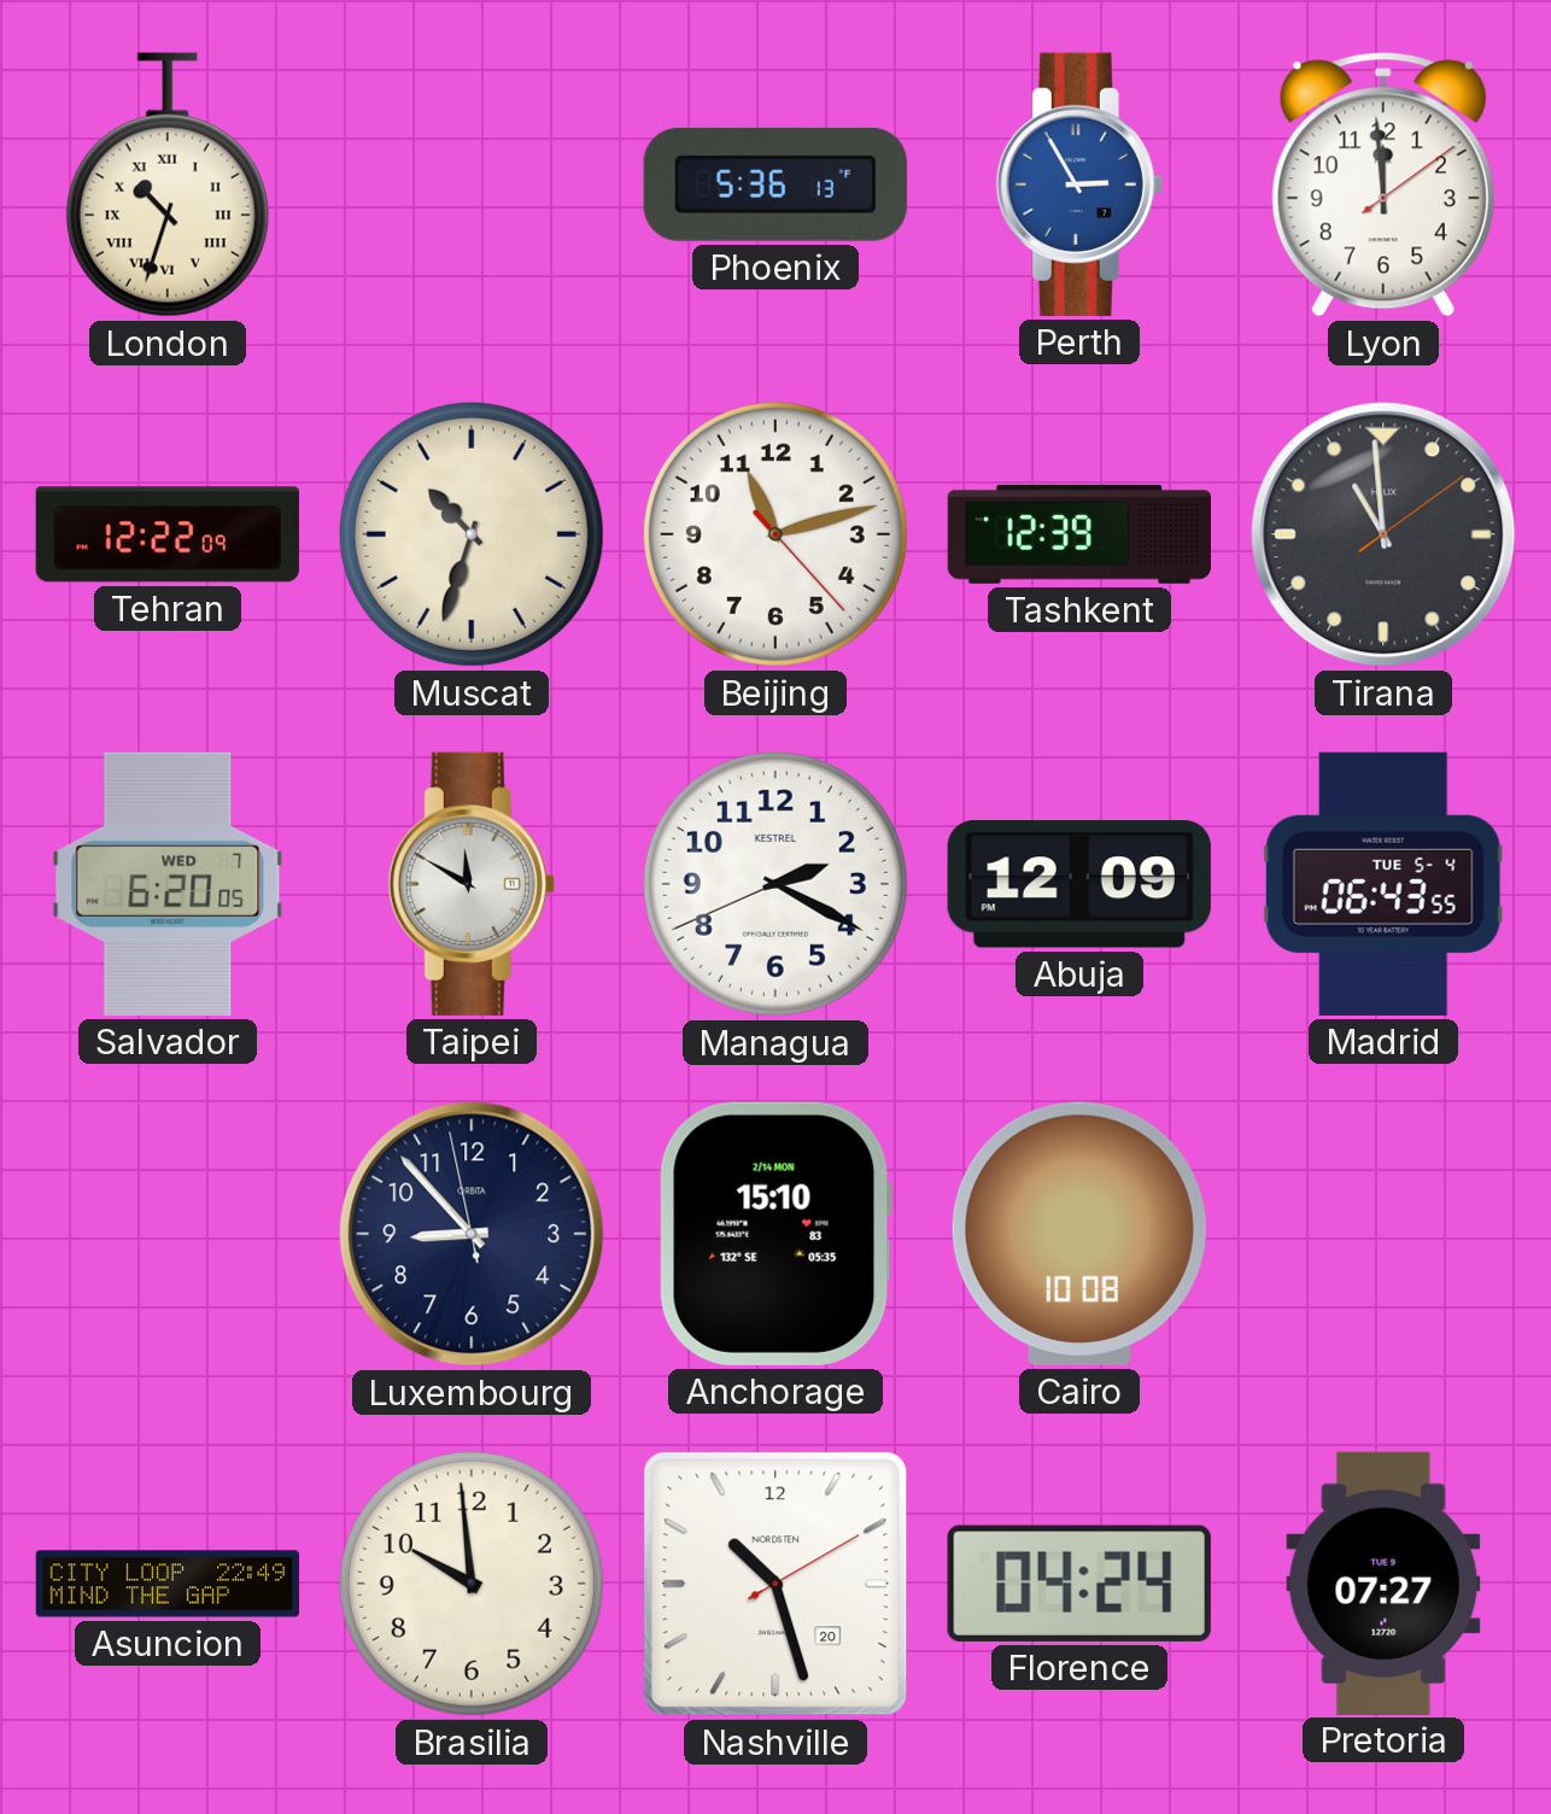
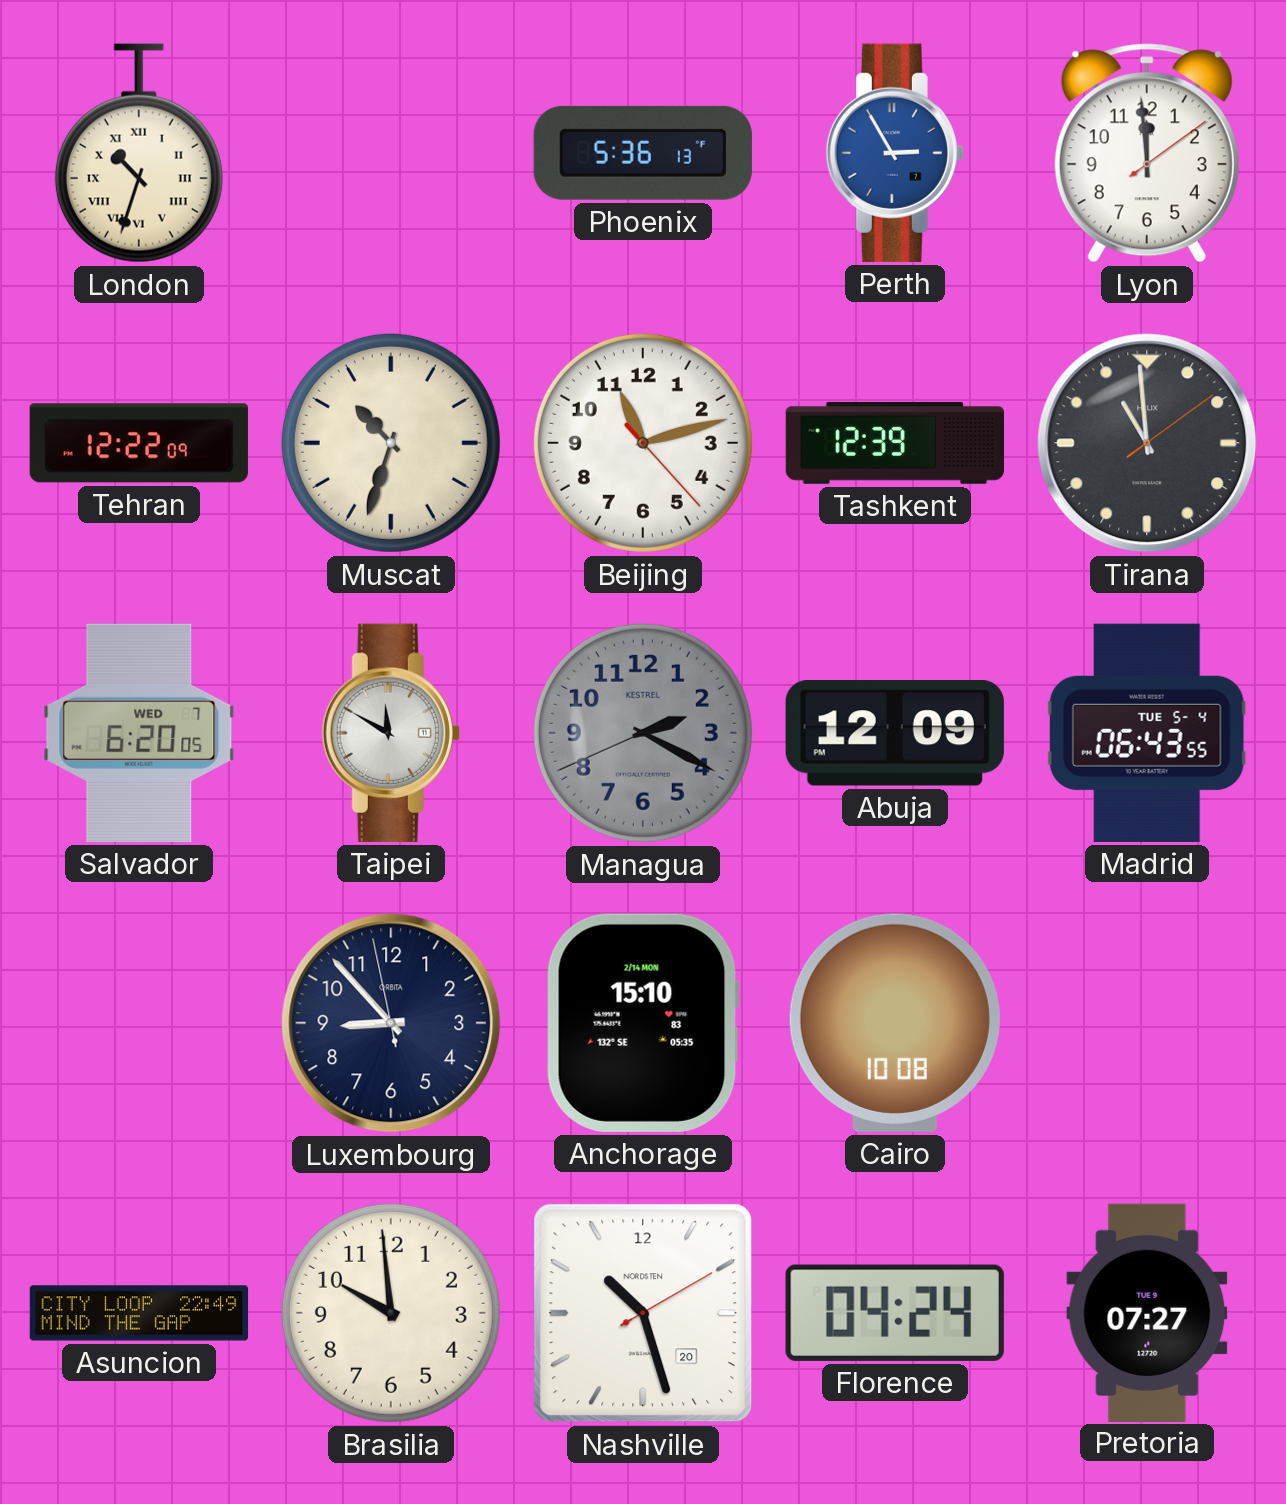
Managua dial: white -> grey (643, 733)
